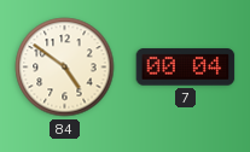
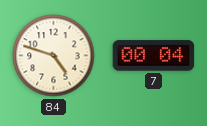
84: 4:51 -> 4:48 (54, 56)
